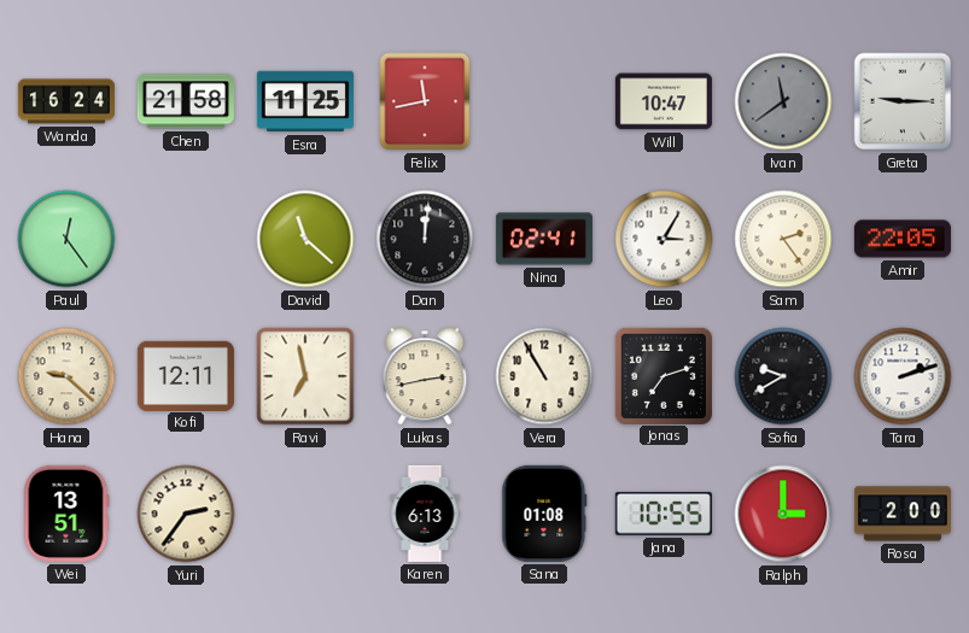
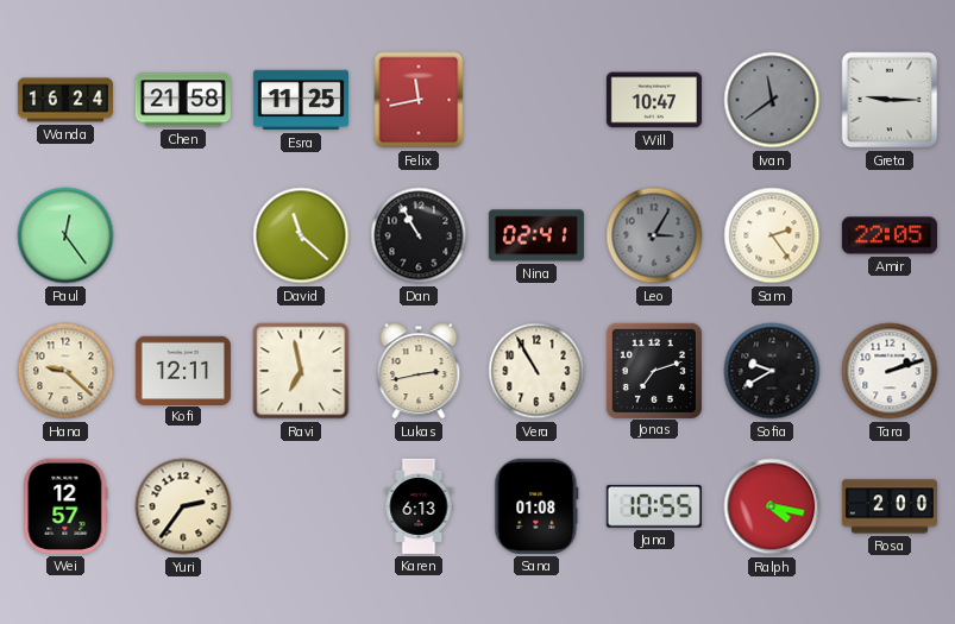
Dan: 12:01 -> 10:55 (419, 235)
Leo dial: white -> grey (654, 235)
Wei: 13:51 -> 12:57 (65, 506)
Ralph: 3:00 -> 4:17 (772, 506)
